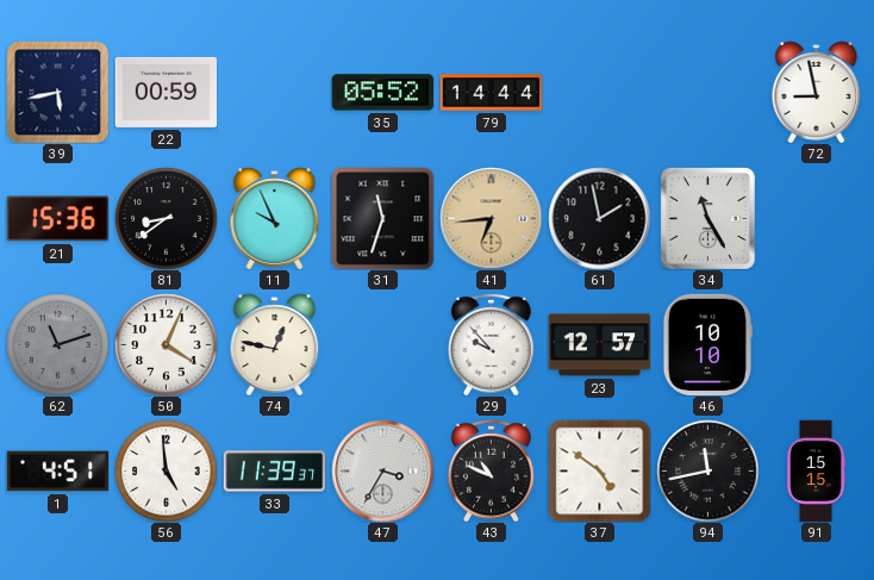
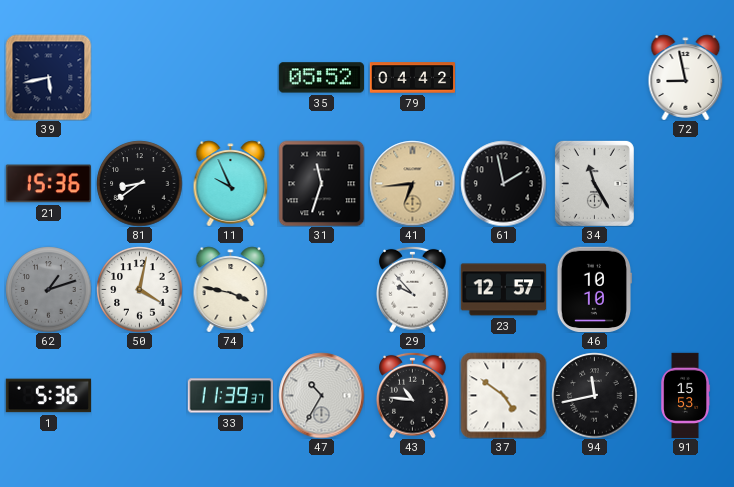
22: 00:59 -> none (166, 92)
79: 14:44 -> 04:42 (412, 78)
62: 11:12 -> 1:12 (48, 289)
50: 4:04 -> 4:02 (139, 289)
74: 12:47 -> 3:47 (231, 289)
1: 4:51 -> 5:36 (48, 396)
56: 4:59 -> none (166, 470)
47: 3:35 -> 10:35 (321, 395)
43: 10:49 -> 10:46 (413, 395)
91: 15:15 -> 15:53 (686, 395)
